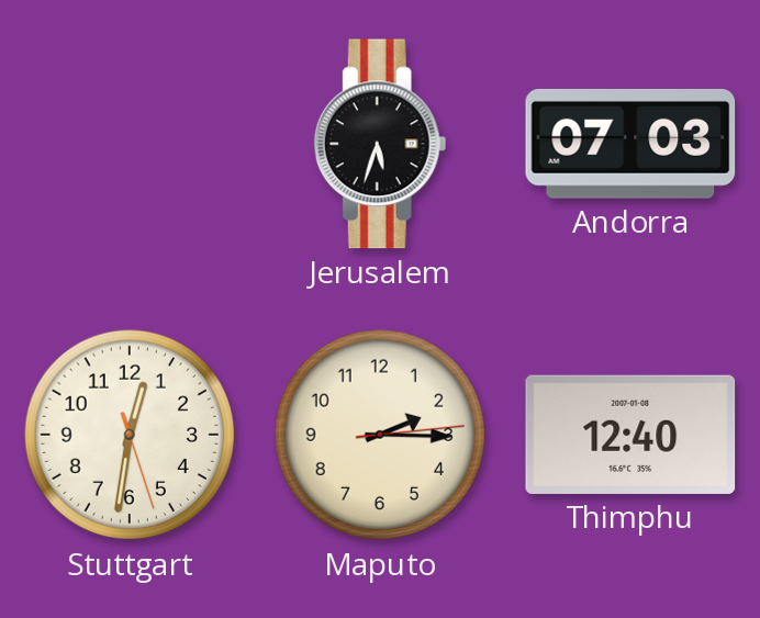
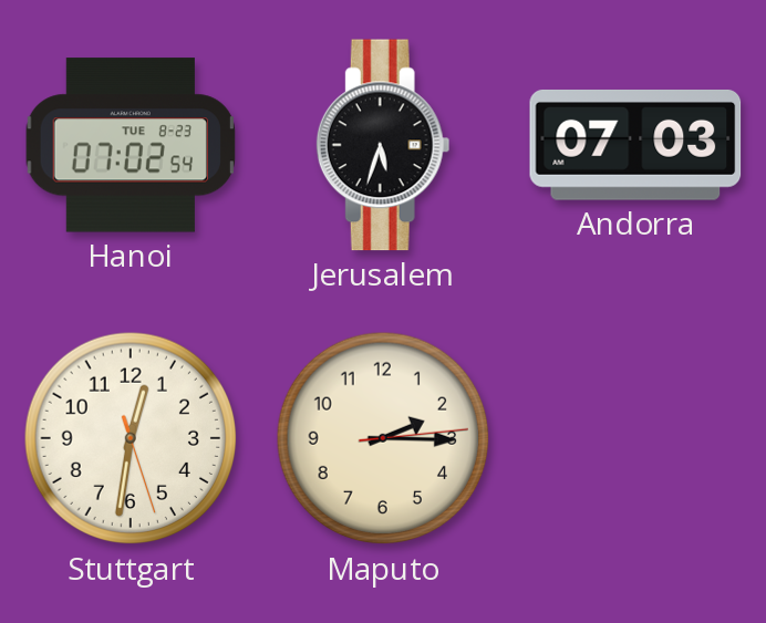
Hanoi: none -> 07:02 (131, 145)
Thimphu: 12:40 -> none (630, 435)
